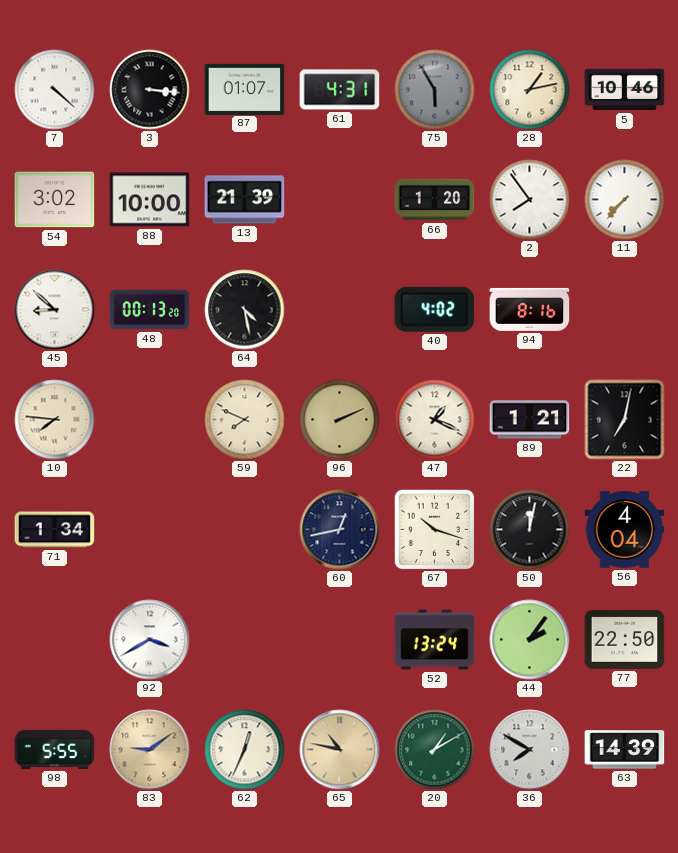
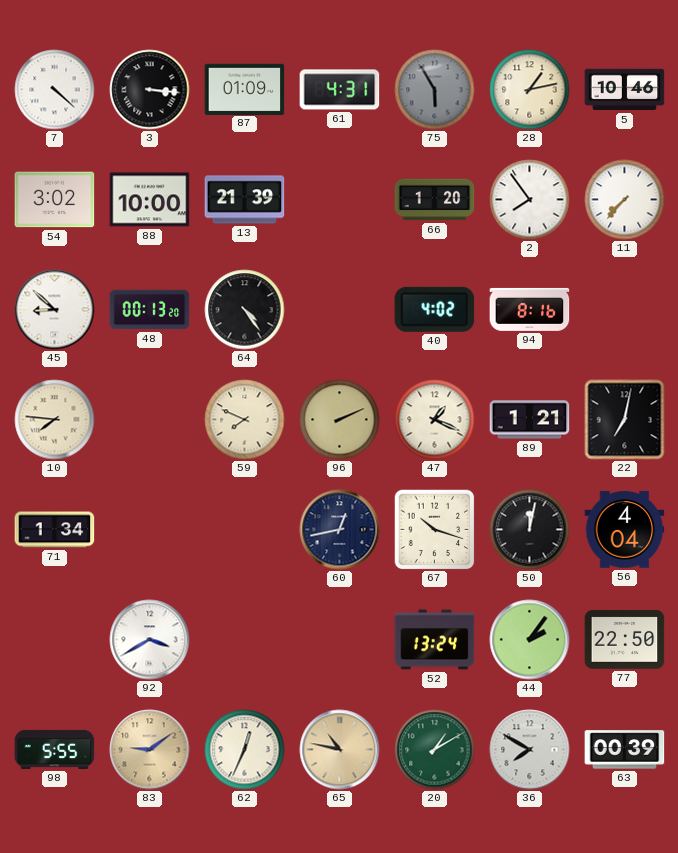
87: 01:07 -> 01:09 (245, 89)
64: 4:28 -> 4:24 (245, 310)
63: 14:39 -> 00:39 (625, 750)
